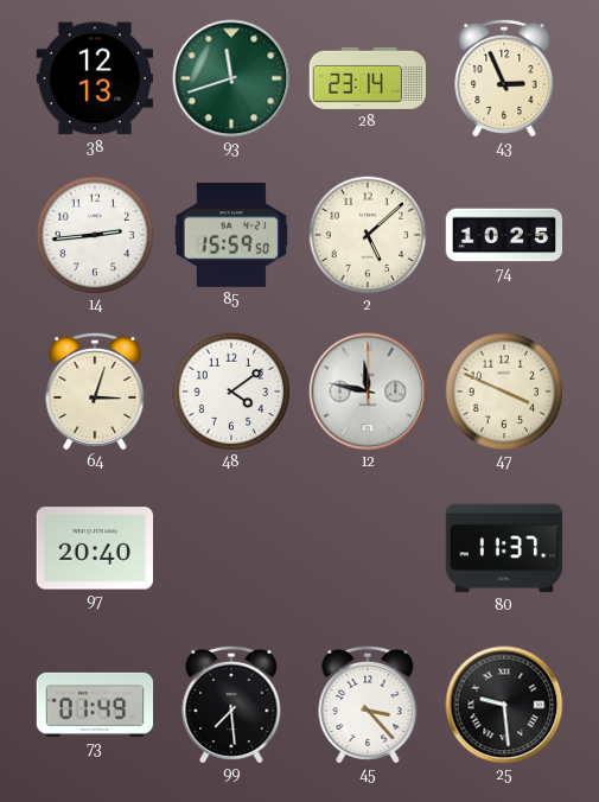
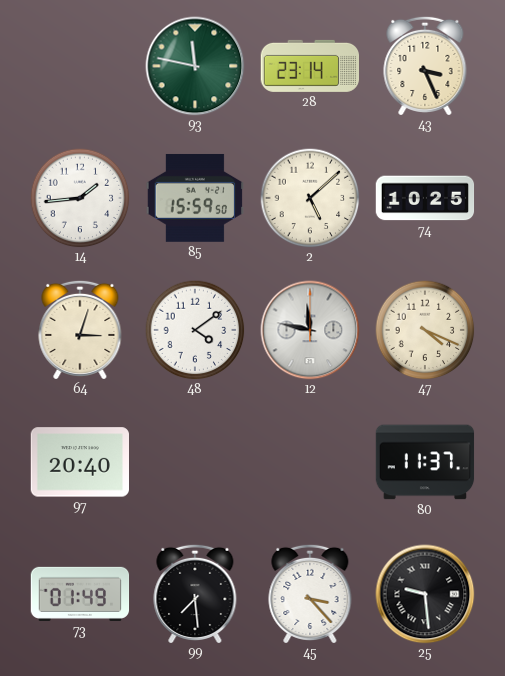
38: 12:13 -> none (94, 78)
93: 11:42 -> 11:47 (195, 66)
43: 2:56 -> 3:26 (425, 65)
14: 2:44 -> 1:44 (80, 198)
47: 3:49 -> 4:19 (425, 330)
